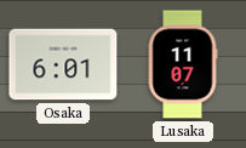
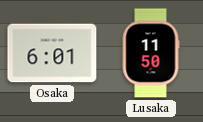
Lusaka: 11:07 -> 11:50 (151, 53)
